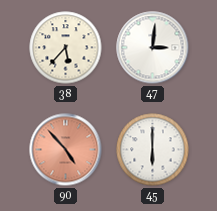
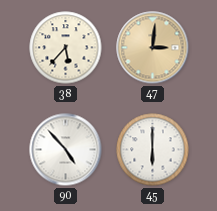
47 dial: white -> champagne (153, 48)
90 dial: salmon -> white (66, 150)
